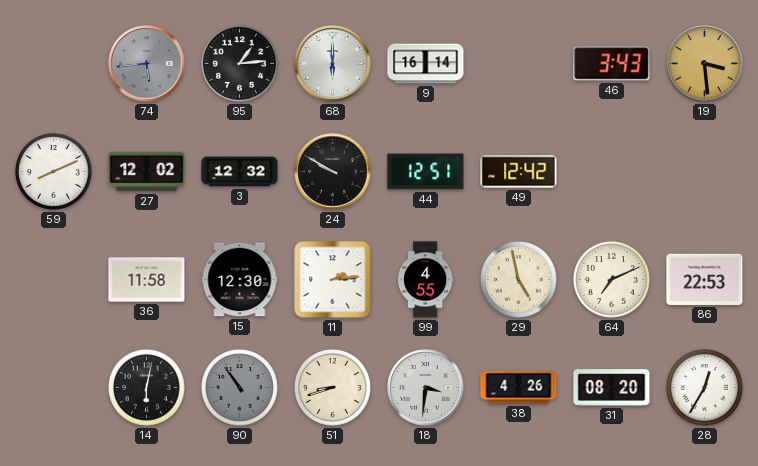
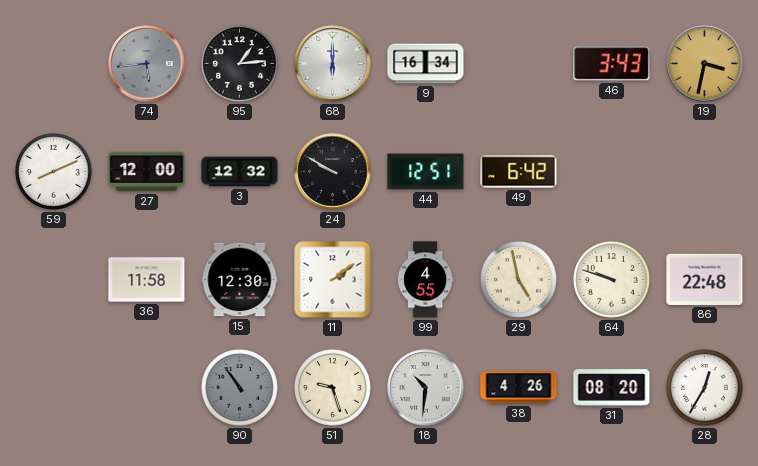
9: 16:14 -> 16:34 (426, 64)
19: 3:29 -> 3:32 (705, 64)
27: 12:02 -> 12:00 (147, 172)
49: 12:42 -> 6:42 (519, 172)
11: 2:14 -> 2:09 (333, 280)
64: 7:11 -> 9:48 (612, 280)
86: 22:53 -> 22:48 (705, 279)
14: 6:02 -> none (147, 388)
51: 8:42 -> 9:27 (333, 388)
18: 3:31 -> 10:31 (426, 388)
